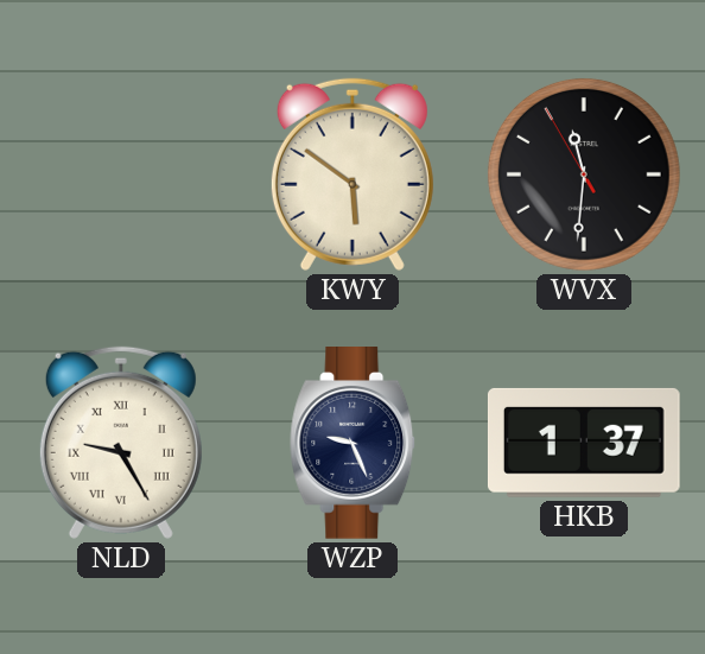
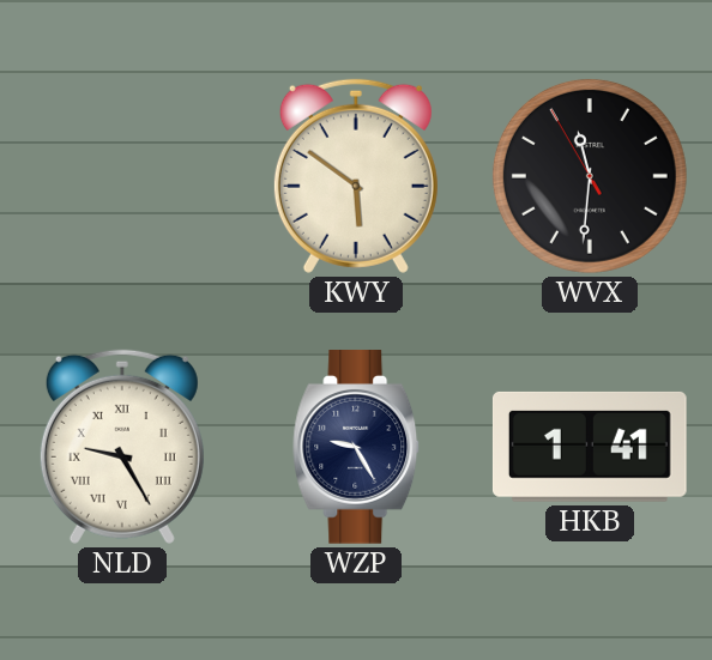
WZP: 9:26 -> 9:25 (357, 448)
HKB: 1:37 -> 1:41 (590, 447)
